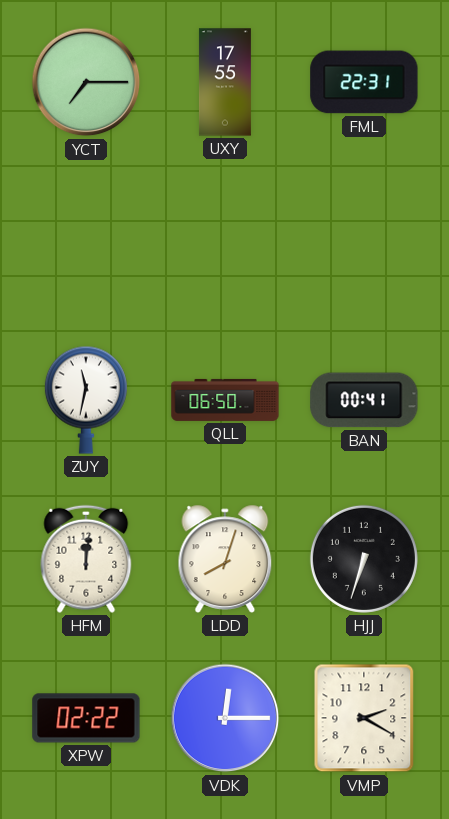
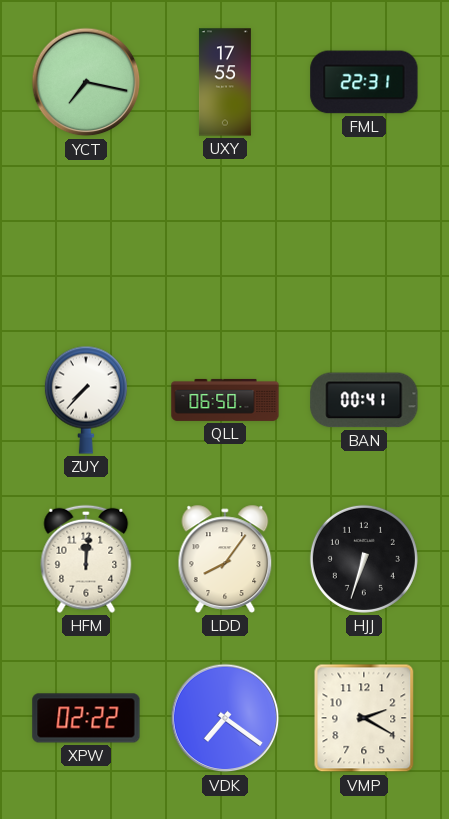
YCT: 7:15 -> 7:17 (86, 82)
ZUY: 11:32 -> 7:37 (86, 400)
LDD: 8:03 -> 8:06 (225, 559)
VDK: 12:15 -> 7:21 (225, 718)
